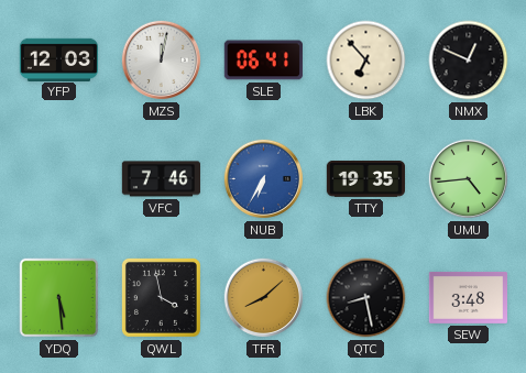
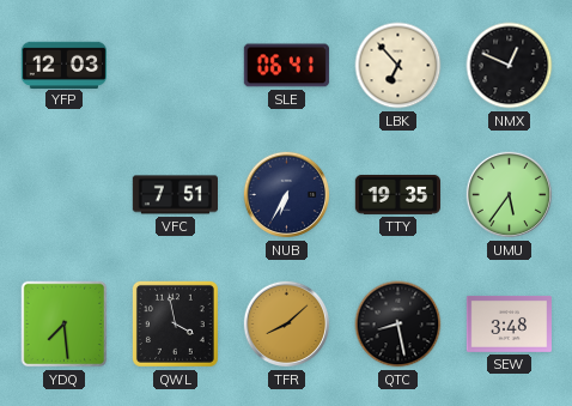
MZS: 12:02 -> none (162, 61)
VFC: 7:46 -> 7:51 (176, 195)
NUB dial: blue -> navy (287, 195)
UMU: 4:44 -> 5:36 (510, 195)
YDQ: 5:29 -> 7:29 (65, 325)
